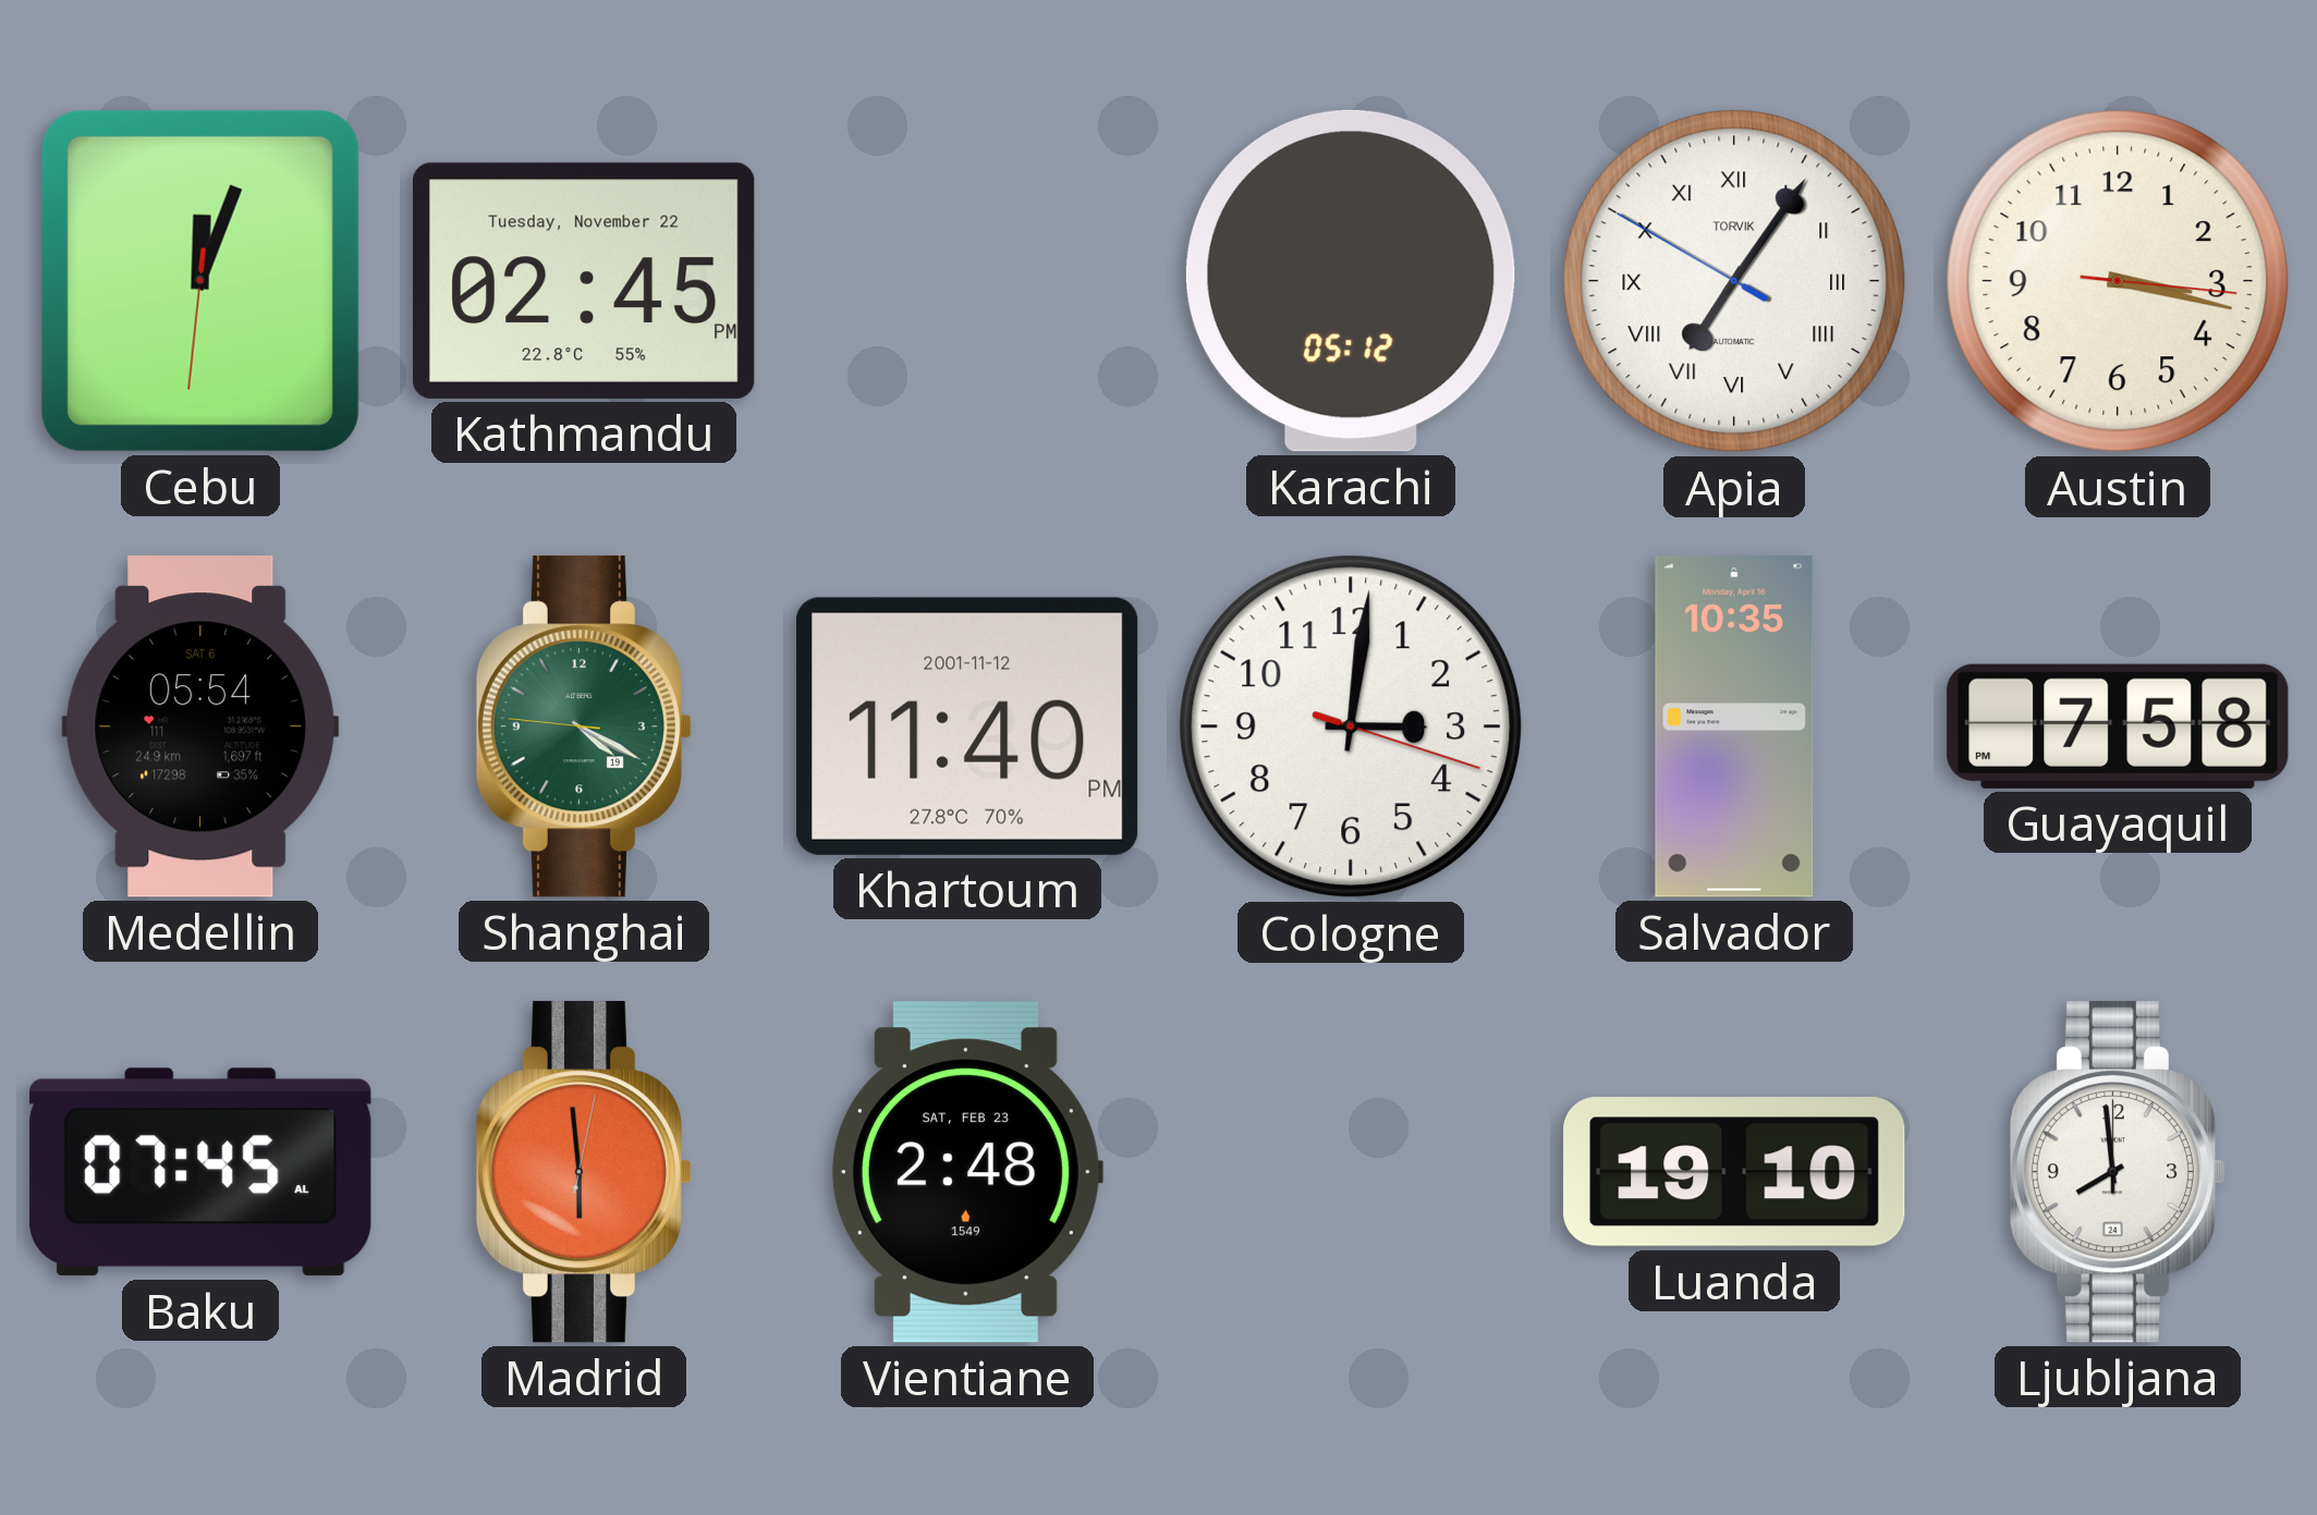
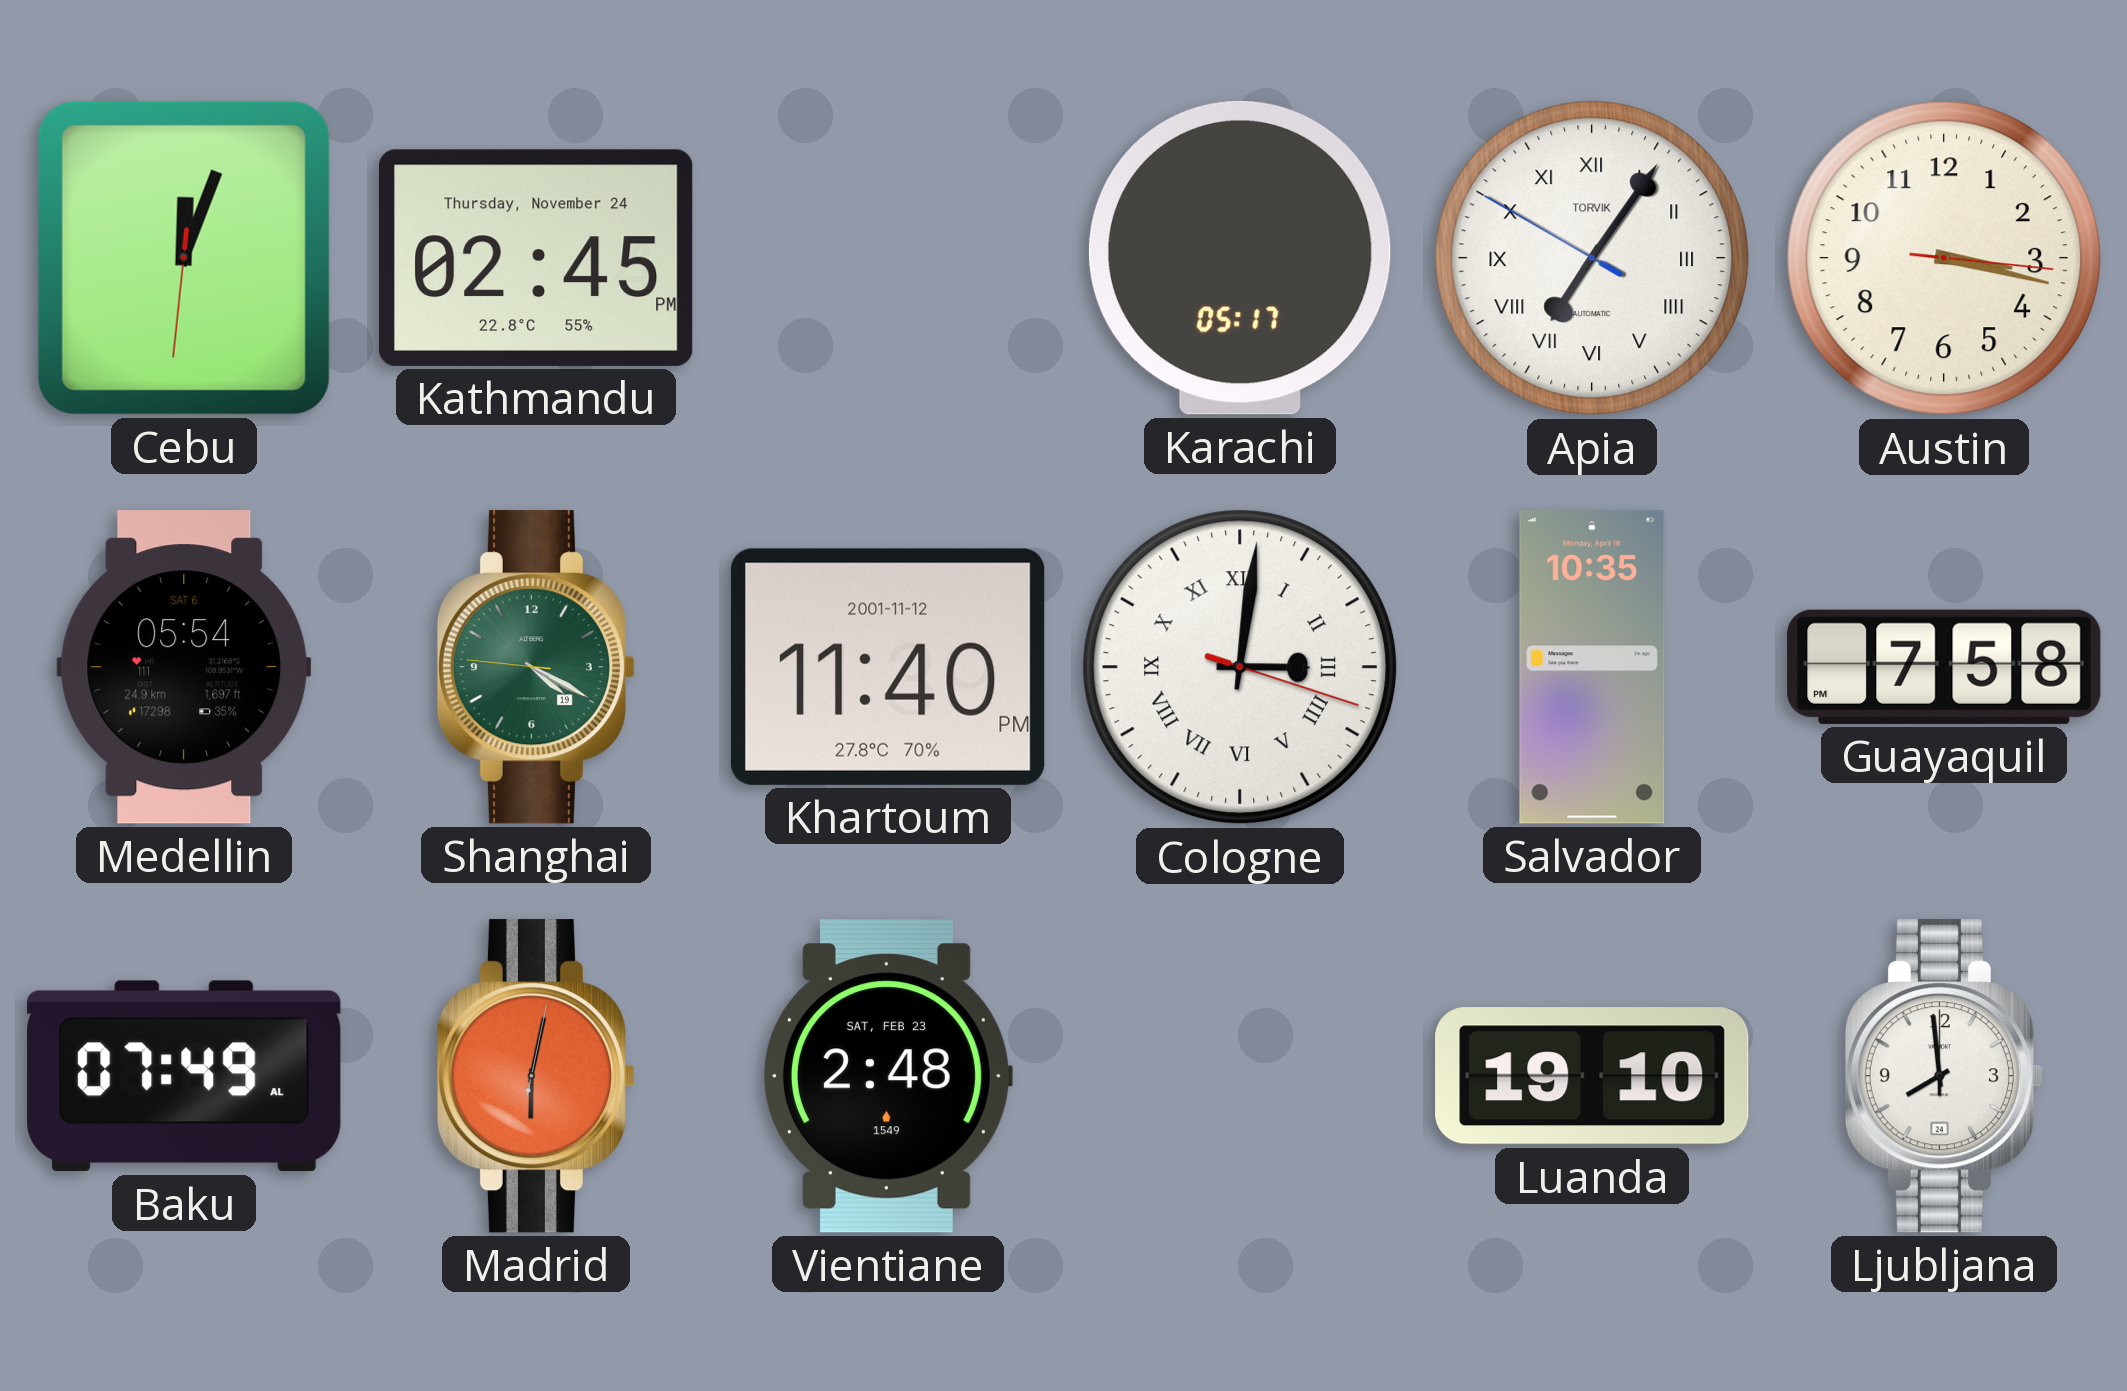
Kathmandu date: Tuesday, November 22 -> Thursday, November 24 (536, 258)
Karachi: 05:12 -> 05:17 (1240, 258)
Cologne numerals: Arabic -> Roman (1240, 667)
Baku: 07:45 -> 07:49 (184, 1076)
Madrid: 5:59 -> 6:02 (535, 1076)
